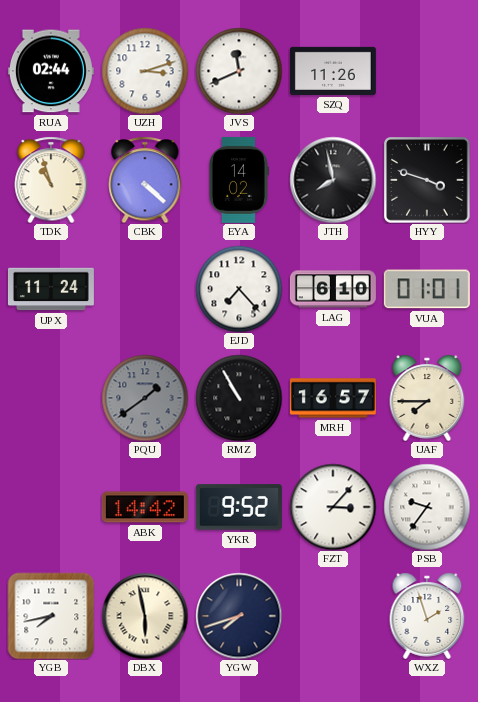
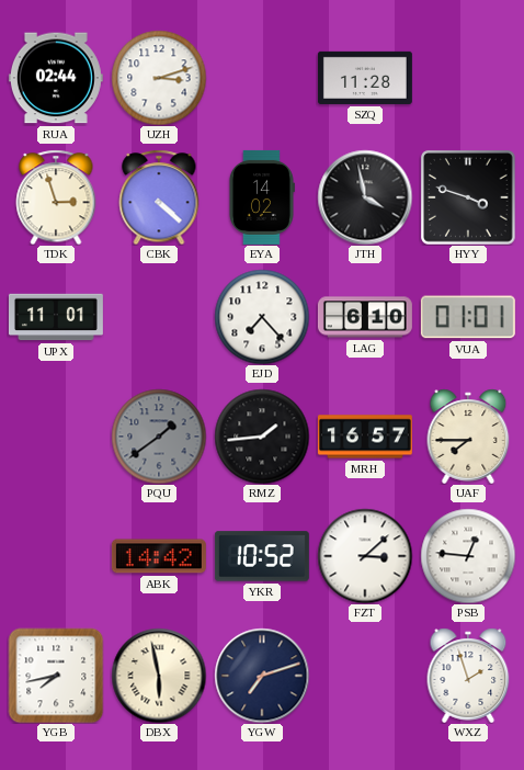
JVS: 11:41 -> none (239, 71)
SZQ: 11:26 -> 11:28 (365, 78)
TDK: 10:57 -> 2:57 (56, 197)
JTH: 7:58 -> 3:58 (365, 197)
UPX: 11:24 -> 11:01 (56, 317)
RMZ: 10:55 -> 1:44 (262, 437)
YKR: 9:52 -> 10:52 (262, 556)
FZT: 3:07 -> 3:08 (365, 556)
PSB: 9:36 -> 12:46 (468, 556)
YGW: 7:42 -> 7:12 (262, 676)
